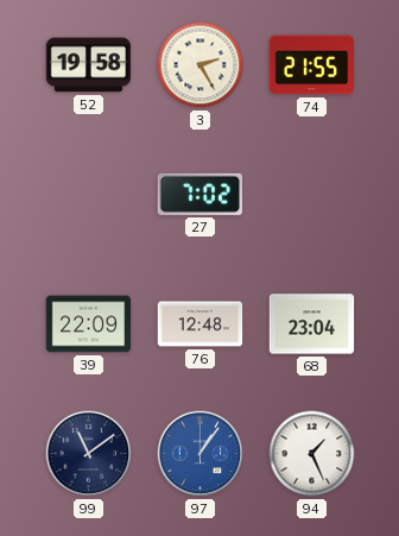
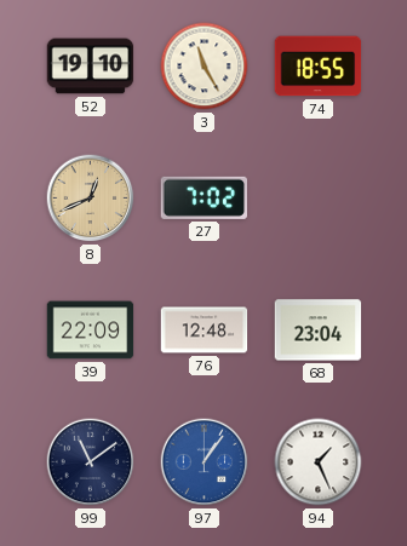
52: 19:58 -> 19:10 (91, 67)
3: 2:25 -> 11:25 (205, 67)
74: 21:55 -> 18:55 (319, 67)
8: none -> 12:41 (91, 199)
